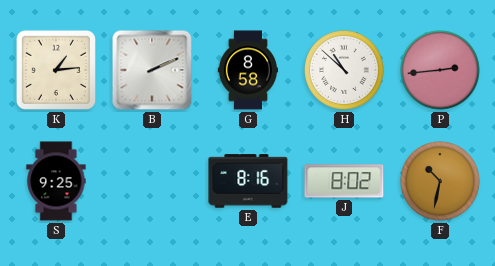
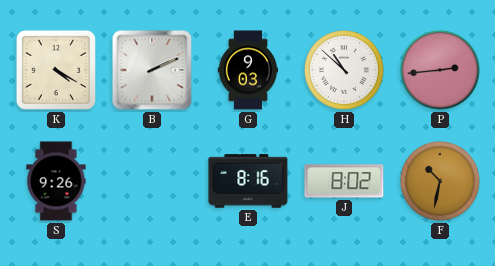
K: 1:14 -> 4:20 (56, 70)
G: 8:58 -> 9:03 (247, 70)
S: 9:25 -> 9:26 (56, 181)
